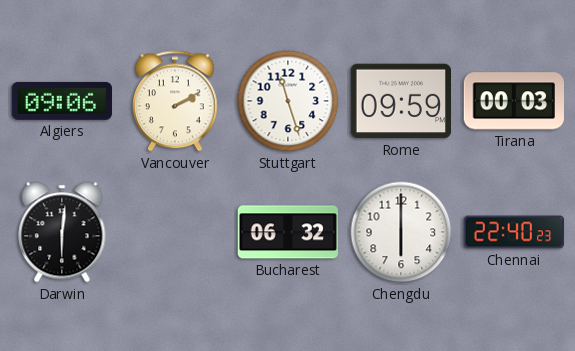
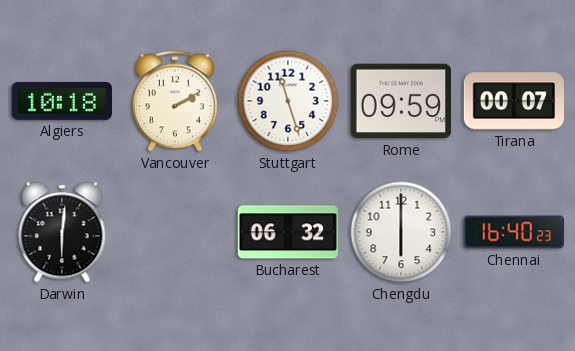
Algiers: 09:06 -> 10:18 (61, 101)
Tirana: 00:03 -> 00:07 (513, 101)
Chennai: 22:40 -> 16:40 (514, 232)
